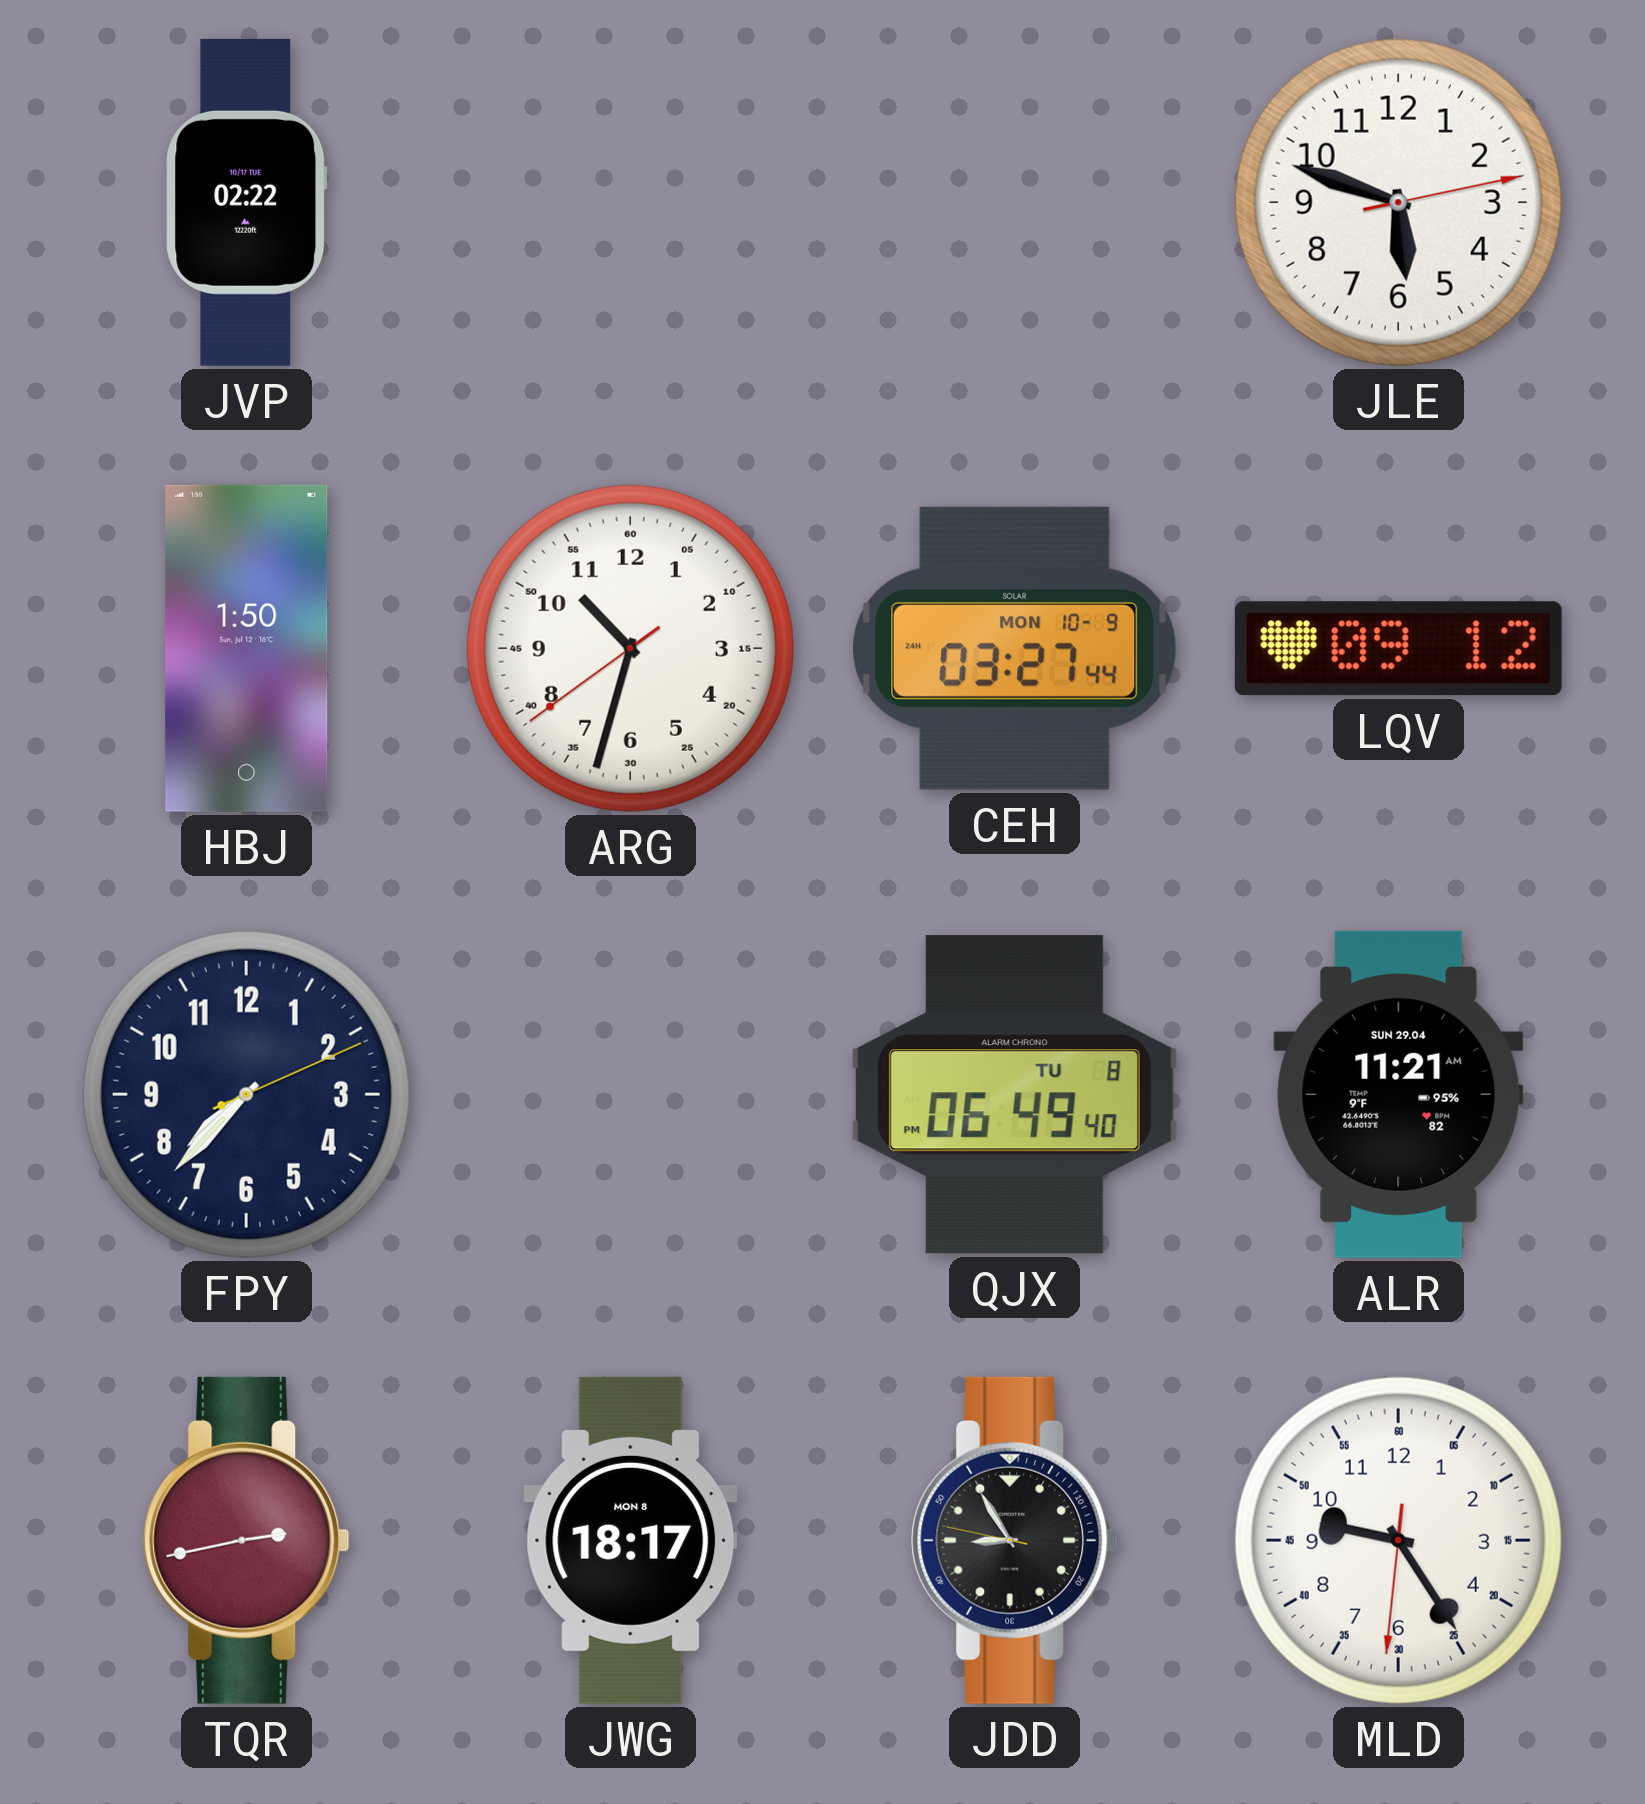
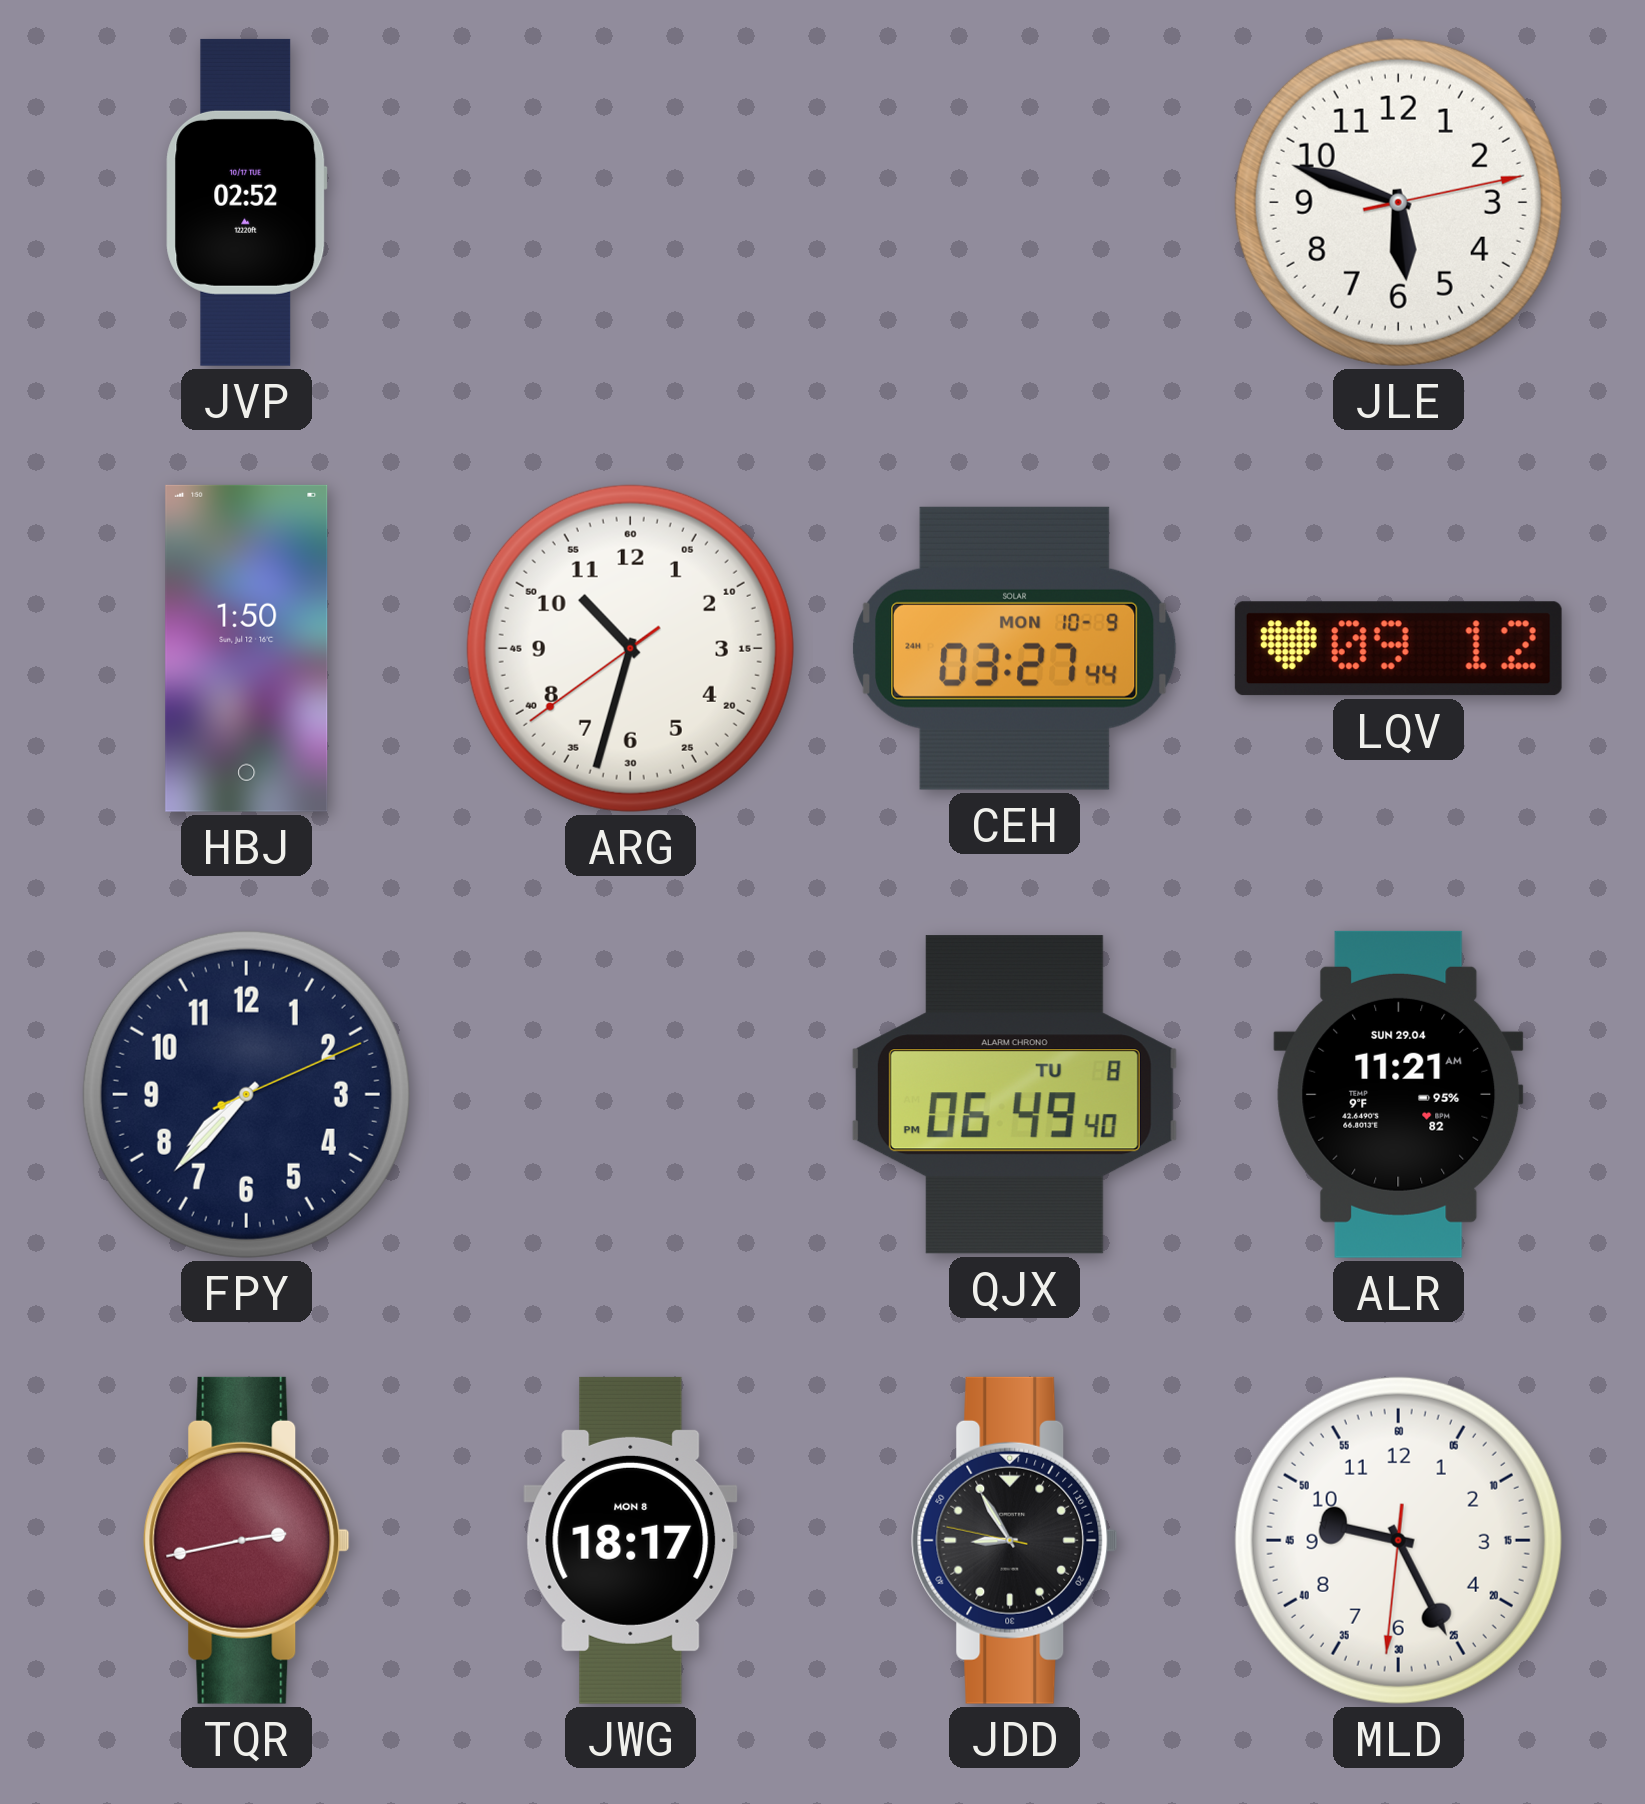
JVP: 02:22 -> 02:52 (247, 202)
MLD: 9:24 -> 9:25 (1398, 1540)
